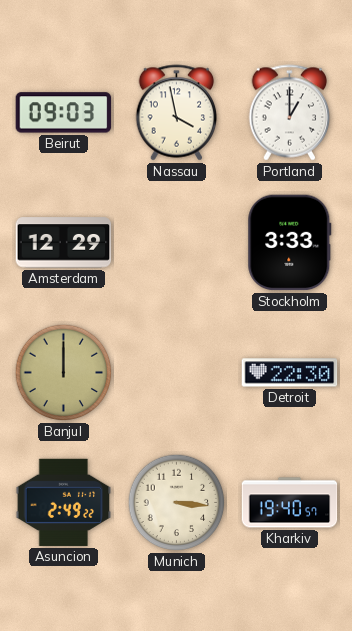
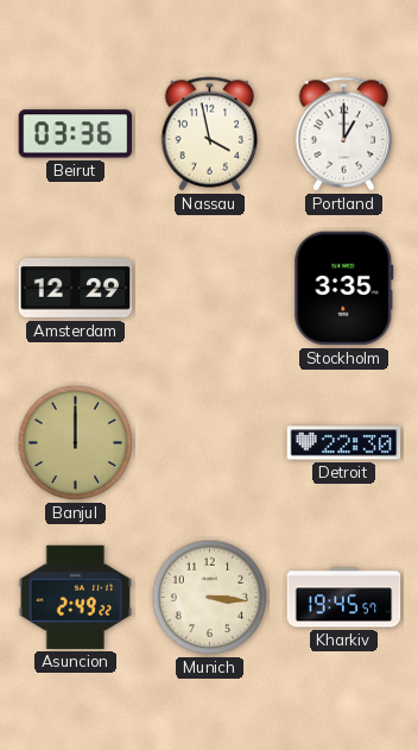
Beirut: 09:03 -> 03:36 (76, 134)
Stockholm: 3:33 -> 3:35 (344, 289)
Kharkiv: 19:40 -> 19:45 (344, 598)
